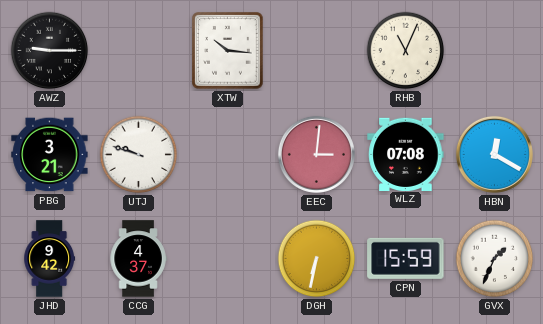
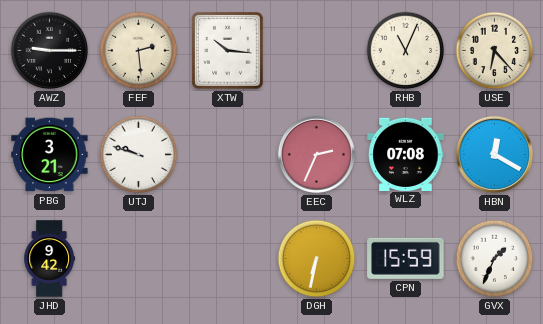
FEF: none -> 2:29 (139, 51)
USE: none -> 6:23 (495, 51)
EEC: 3:01 -> 2:34 (316, 154)
CCG: 4:37 -> none (138, 259)
